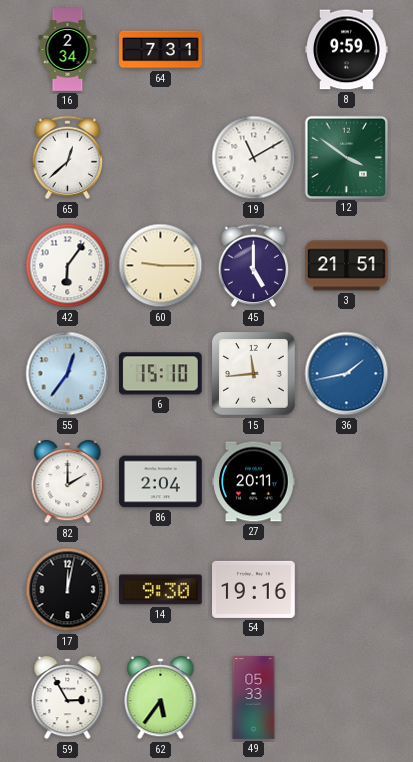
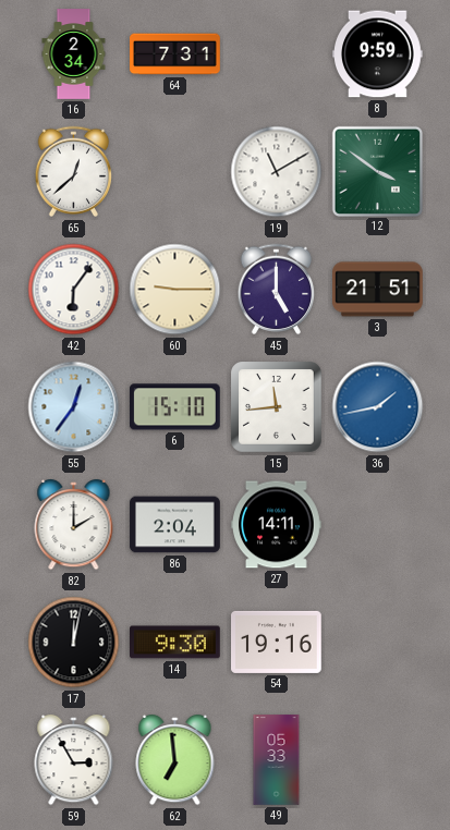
27: 20:11 -> 14:11 (277, 525)
62: 5:36 -> 6:59 (175, 760)
